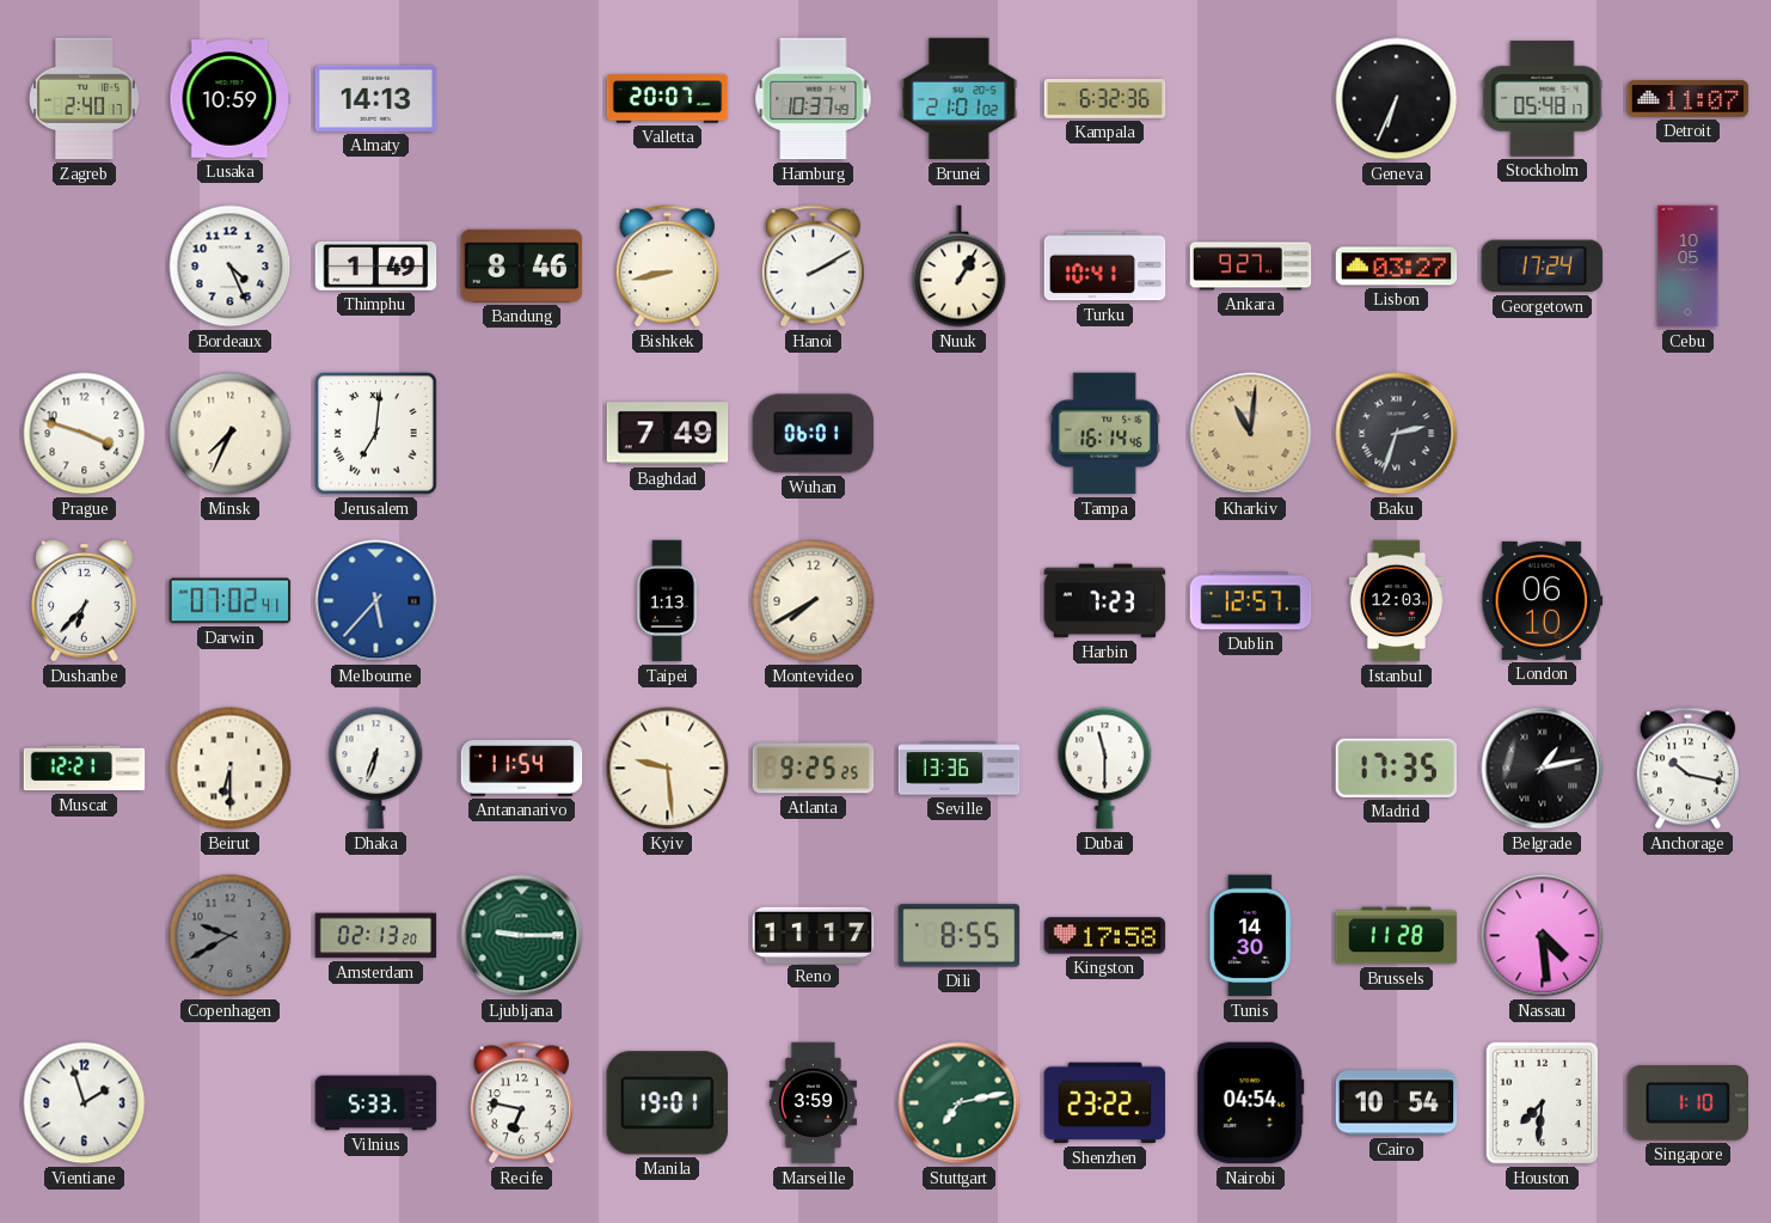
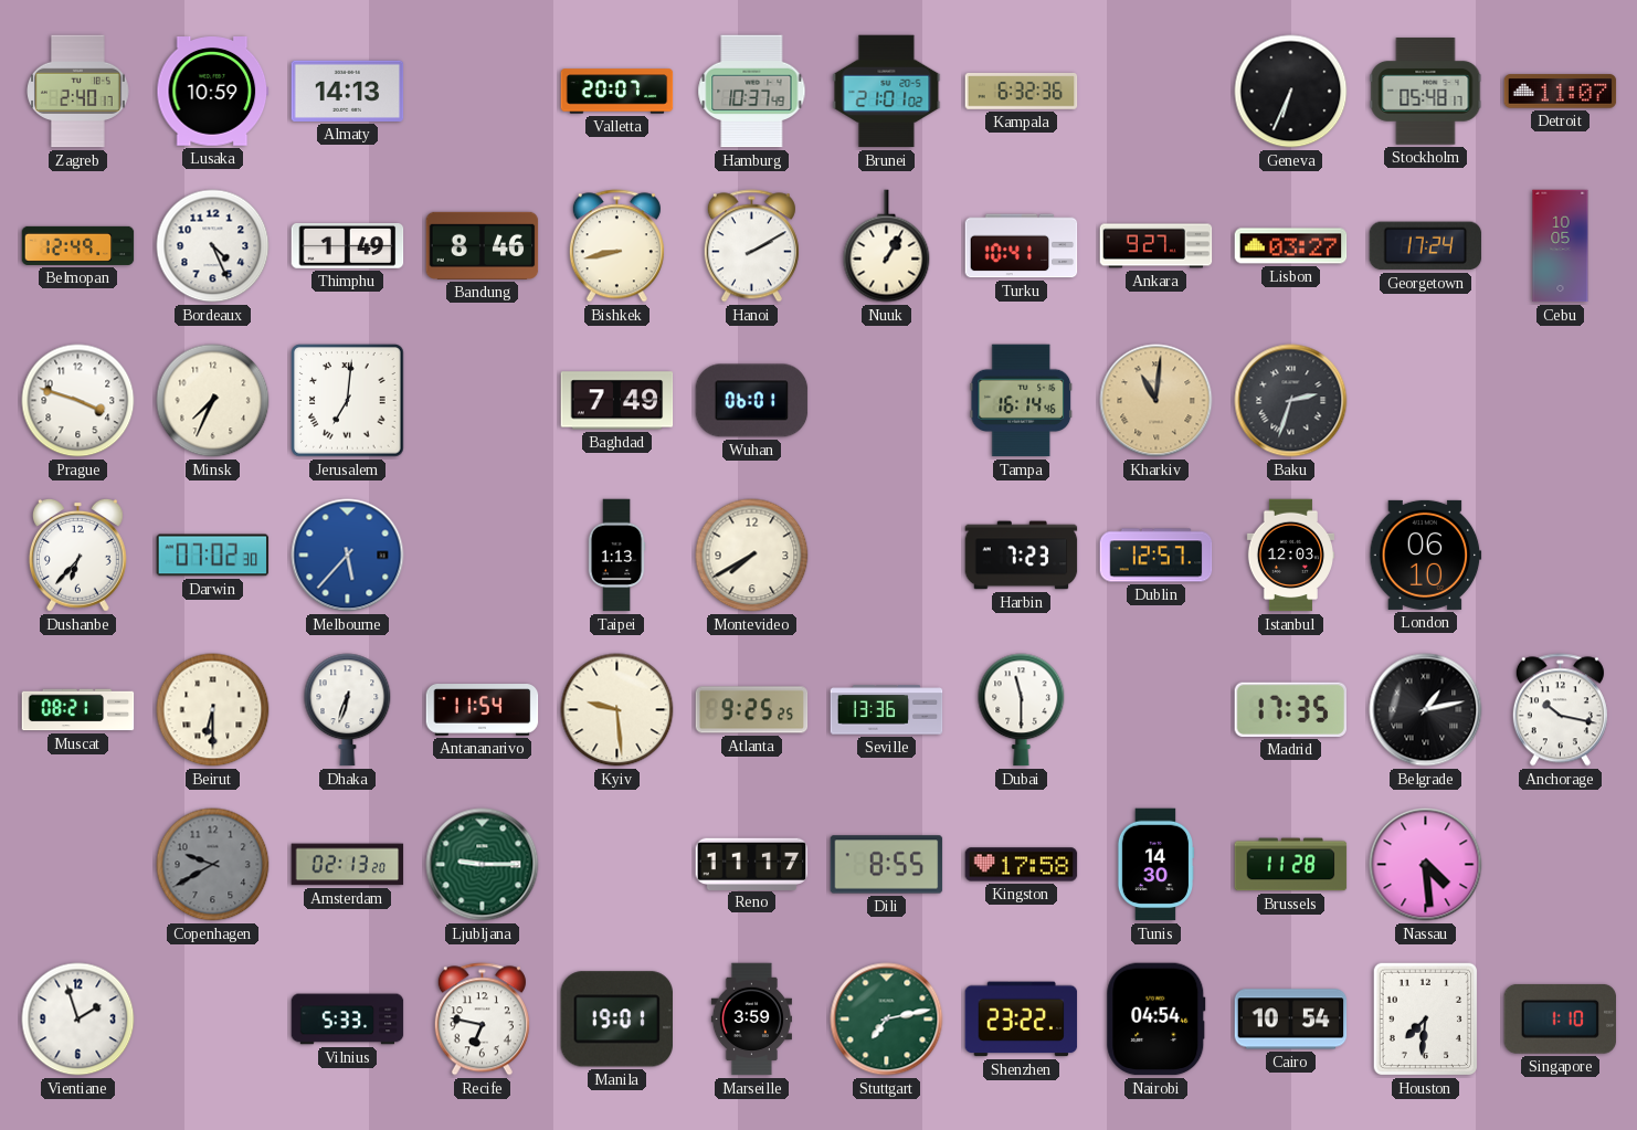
Belmopan: none -> 12:49 (78, 245)
Darwin: 07:02:41 -> 07:02:30 (213, 556)
Muscat: 12:21 -> 08:21 (78, 710)
